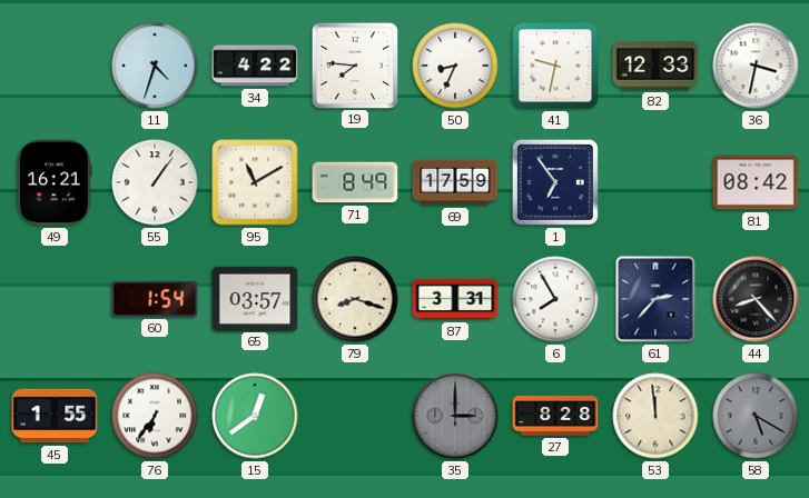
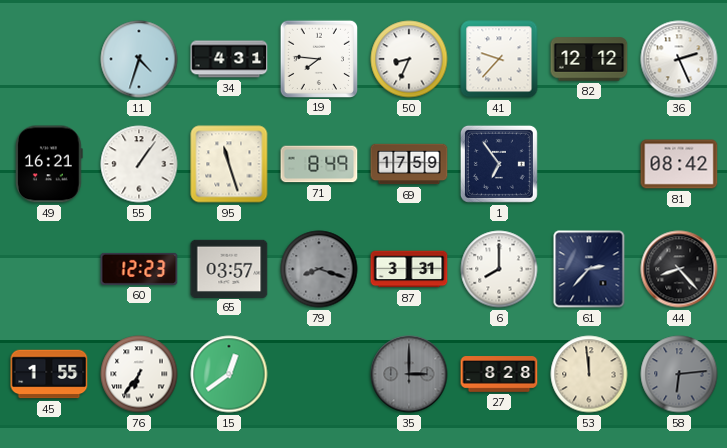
34: 4:22 -> 4:31 (229, 59)
41: 9:32 -> 9:37 (499, 59)
82: 12:33 -> 12:12 (589, 59)
36: 3:32 -> 2:26 (679, 59)
95: 11:10 -> 11:27 (229, 164)
60: 1:54 -> 12:23 (139, 269)
79 dial: cream -> grey (319, 269)
6: 7:55 -> 8:00 (499, 269)
58: 5:20 -> 6:14 (679, 374)
